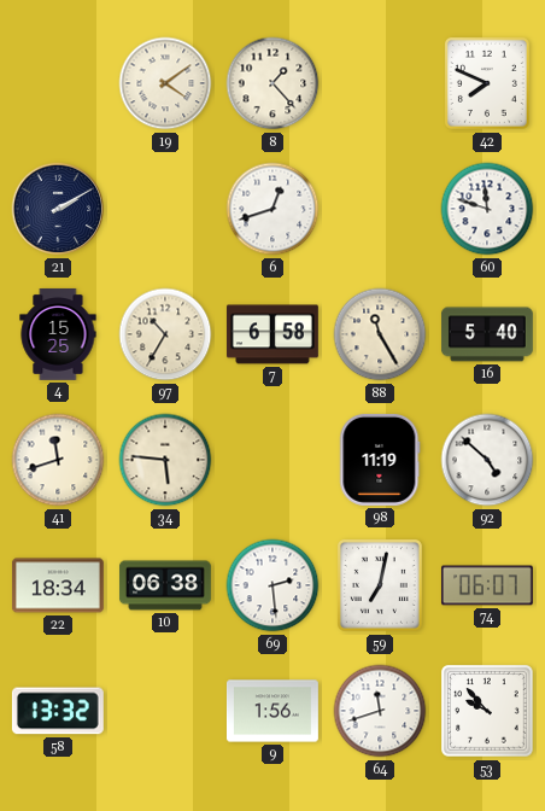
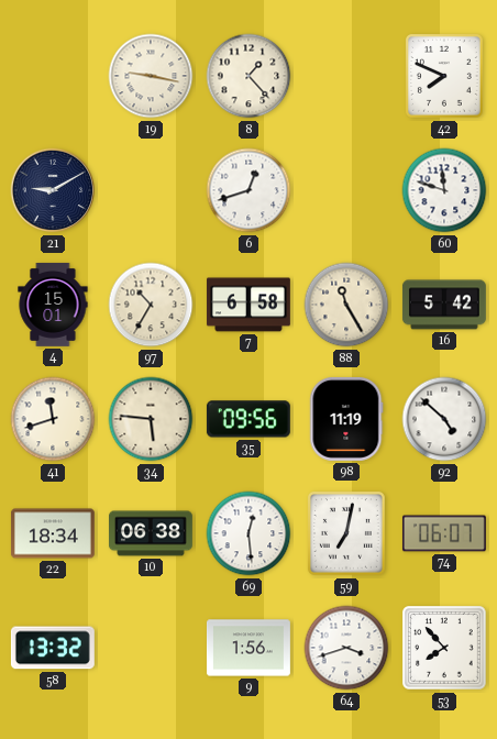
19: 4:09 -> 9:17 (151, 76)
21: 2:10 -> 9:10 (53, 190)
4: 15:25 -> 15:01 (53, 305)
16: 5:40 -> 5:42 (444, 305)
35: none -> 09:56 (248, 419)
69: 2:29 -> 12:29 (248, 533)
64: 11:42 -> 3:42 (346, 648)
53: 9:53 -> 7:53 (444, 648)
